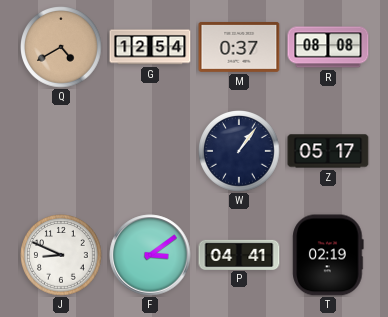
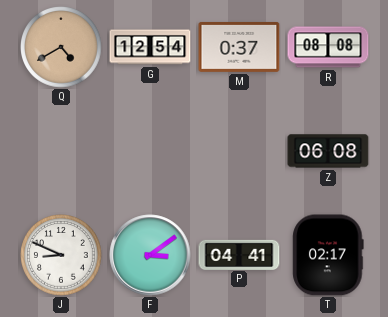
W: 1:06 -> none (240, 152)
Z: 05:17 -> 06:08 (328, 151)
T: 02:19 -> 02:17 (328, 255)
